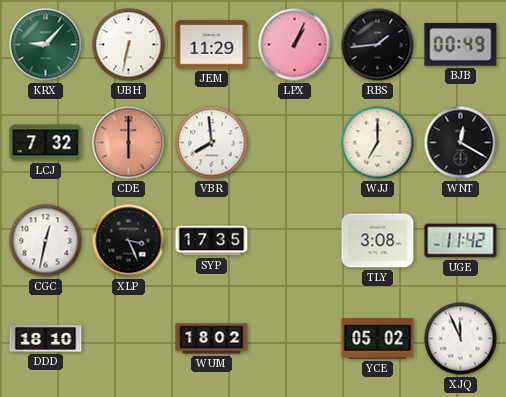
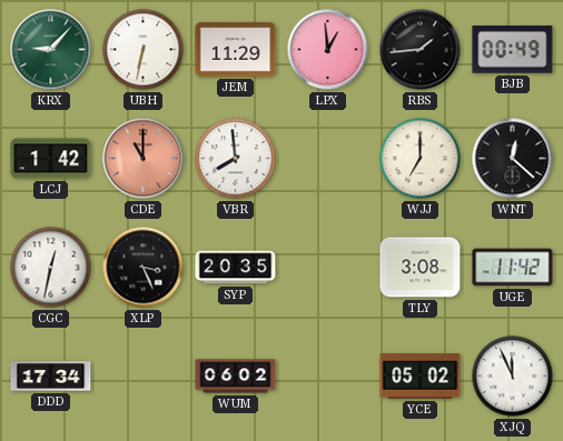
LPX: 1:04 -> 12:59 (328, 50)
LCJ: 7:32 -> 1:42 (51, 159)
CDE: 6:00 -> 11:00 (144, 159)
WNT: 12:20 -> 12:22 (513, 159)
SYP: 17:35 -> 20:35 (236, 268)
DDD: 18:10 -> 17:34 (51, 377)
WUM: 18:02 -> 06:02 (236, 377)
